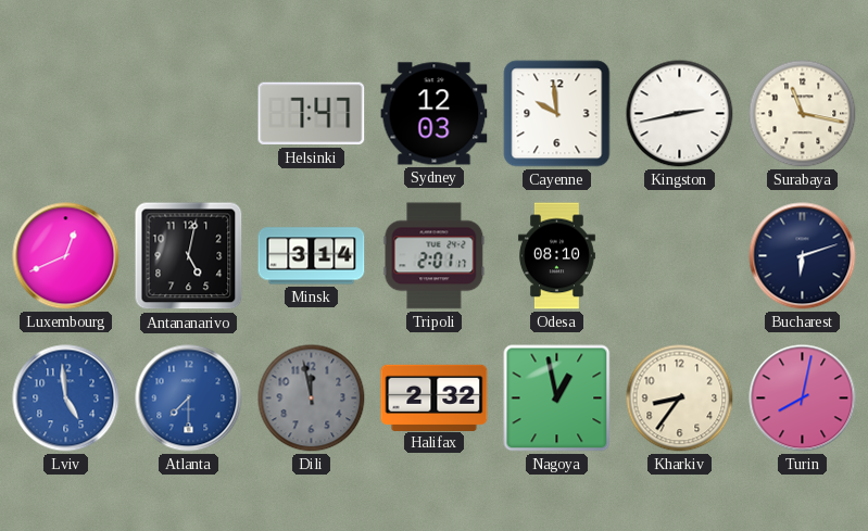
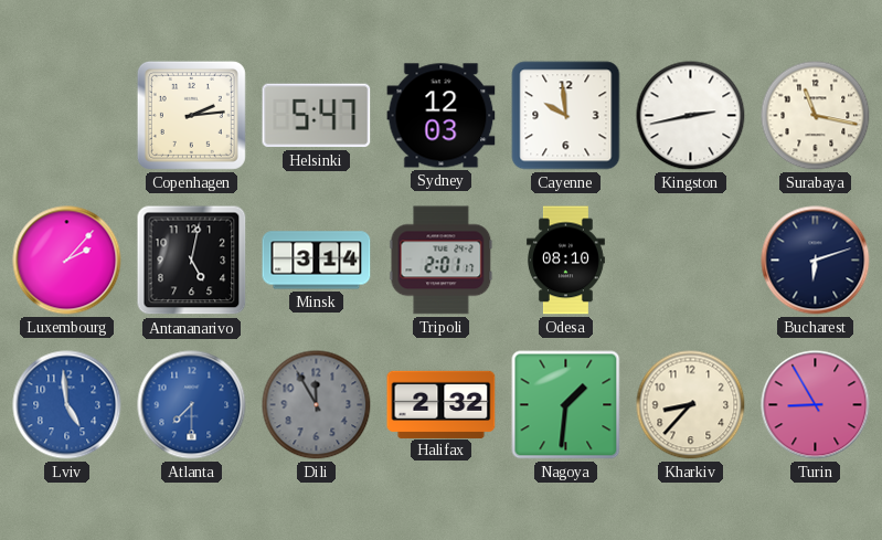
Copenhagen: none -> 2:14 (191, 115)
Helsinki: 7:47 -> 5:47 (317, 116)
Luxembourg: 12:41 -> 2:07 (67, 261)
Dili: 11:58 -> 11:55 (317, 405)
Nagoya: 12:58 -> 1:31 (566, 405)
Kharkiv: 8:36 -> 8:37 (691, 405)
Turin: 8:02 -> 8:55 (816, 405)
